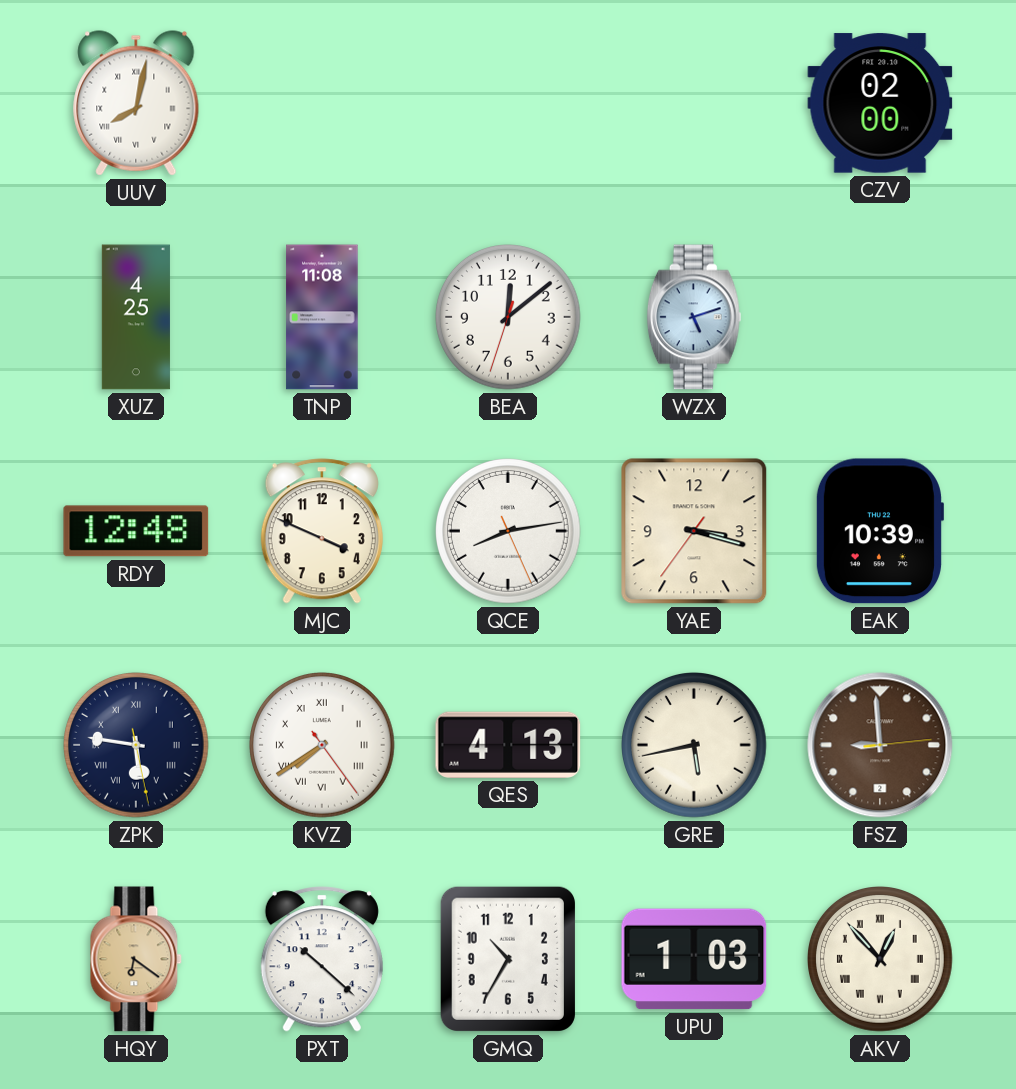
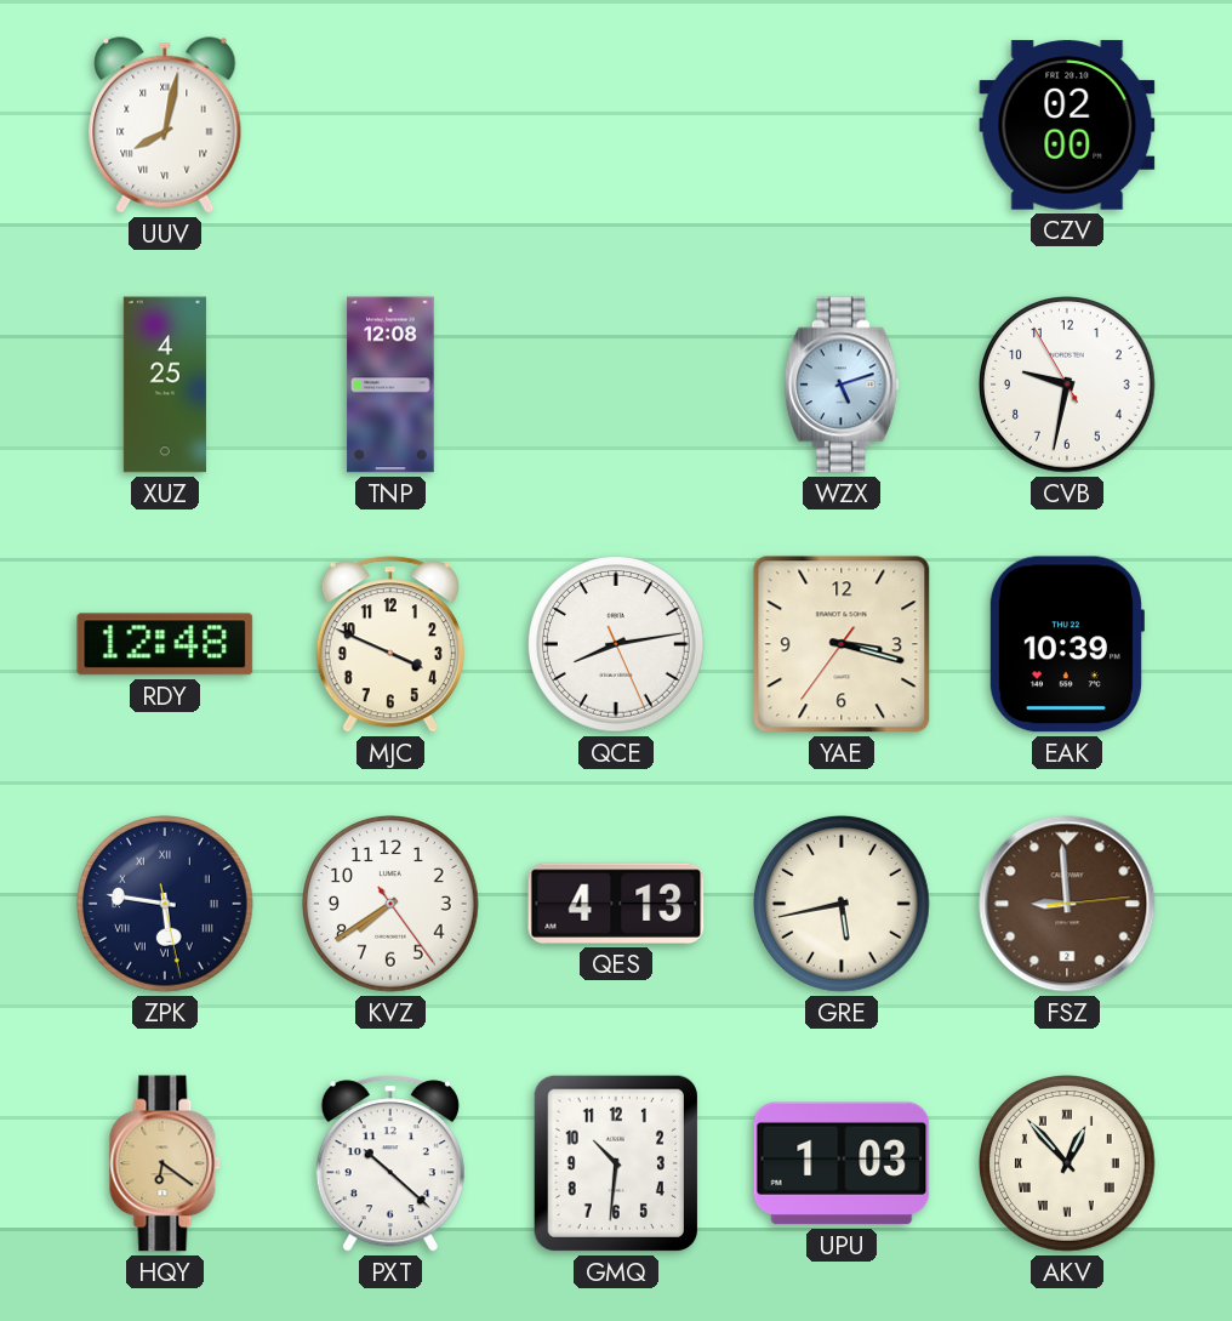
TNP: 11:08 -> 12:08 (390, 385)
BEA: 12:08 -> none (509, 318)
CVB: none -> 9:31 (1068, 386)
KVZ numerals: Roman -> Arabic (392, 905)
GMQ: 10:35 -> 10:31 (616, 1163)
